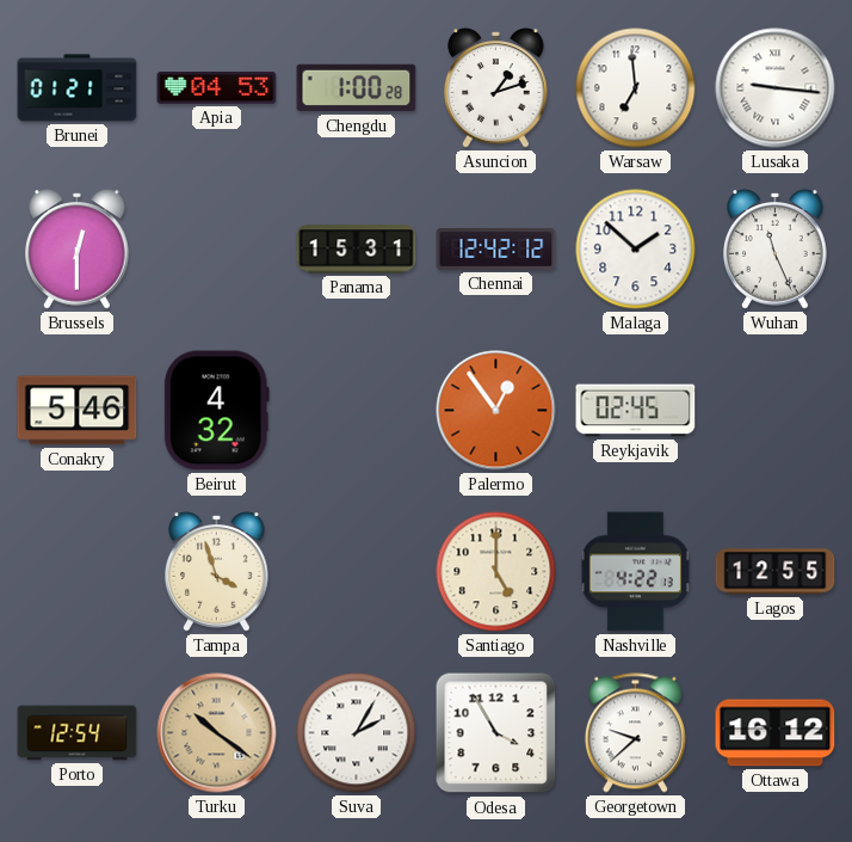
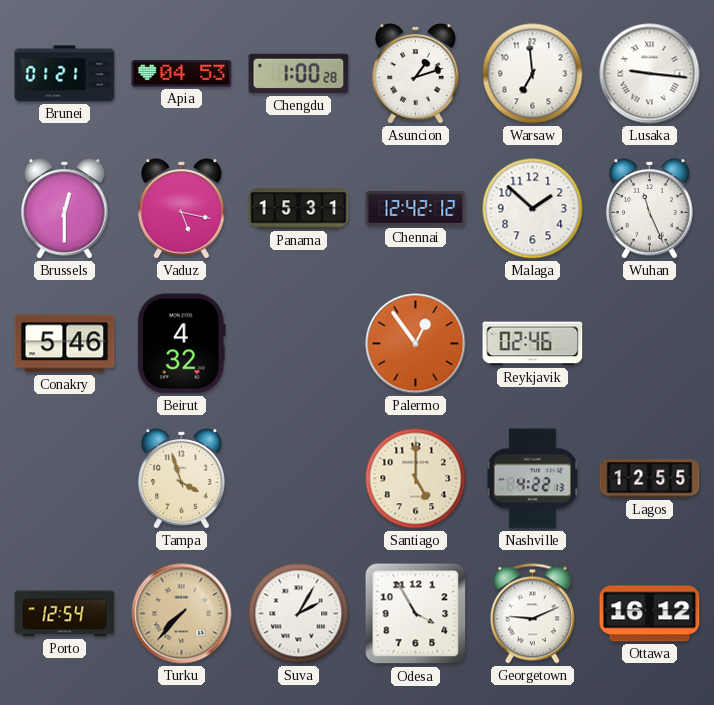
Vaduz: none -> 5:17 (182, 209)
Reykjavik: 02:45 -> 02:46 (533, 344)
Turku: 10:21 -> 7:37 (182, 614)
Georgetown: 9:38 -> 9:11 (532, 614)
